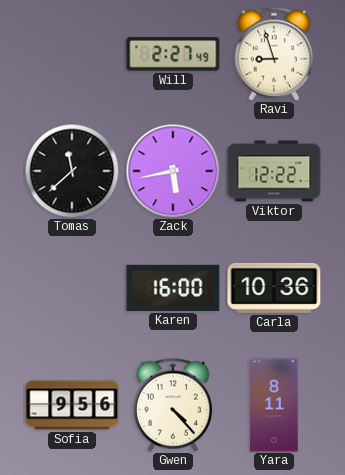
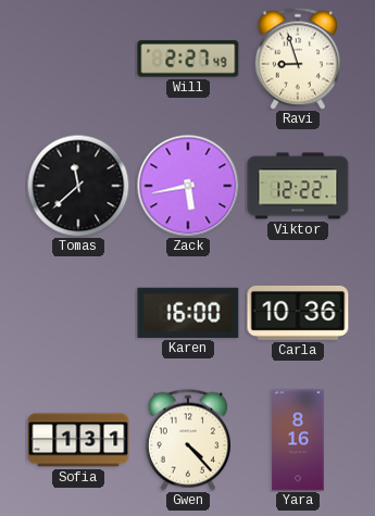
Sofia: 9:56 -> 1:31 (78, 440)
Yara: 8:11 -> 8:16 (298, 440)
